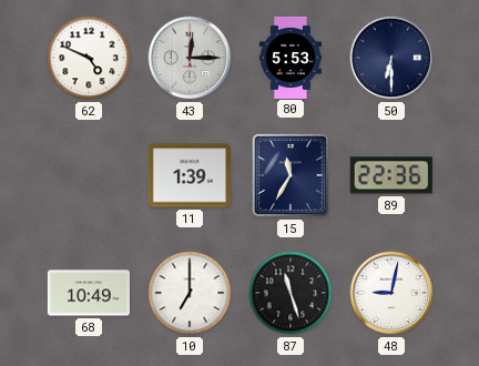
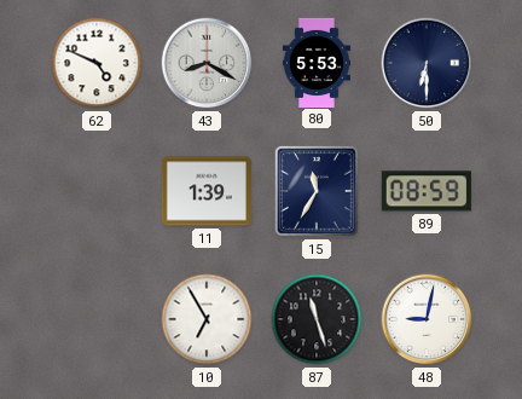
43: 12:15 -> 8:20 (207, 63)
89: 22:36 -> 08:59 (427, 191)
68: 10:49 -> none (89, 293)
10: 7:00 -> 6:55 (207, 319)
